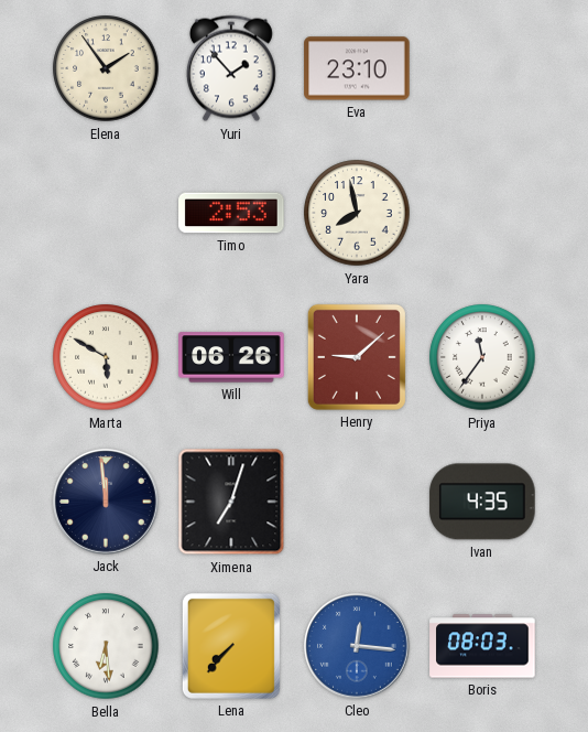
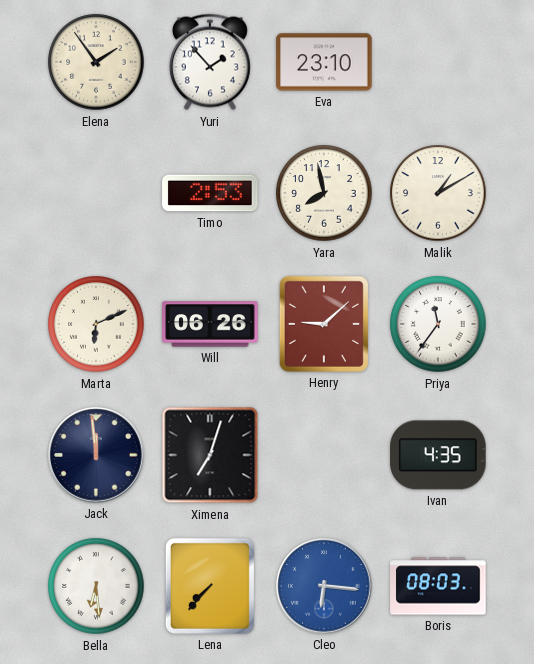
Malik: none -> 1:10 (438, 193)
Marta: 5:50 -> 6:11 (96, 324)
Cleo: 12:16 -> 6:16 (324, 586)
